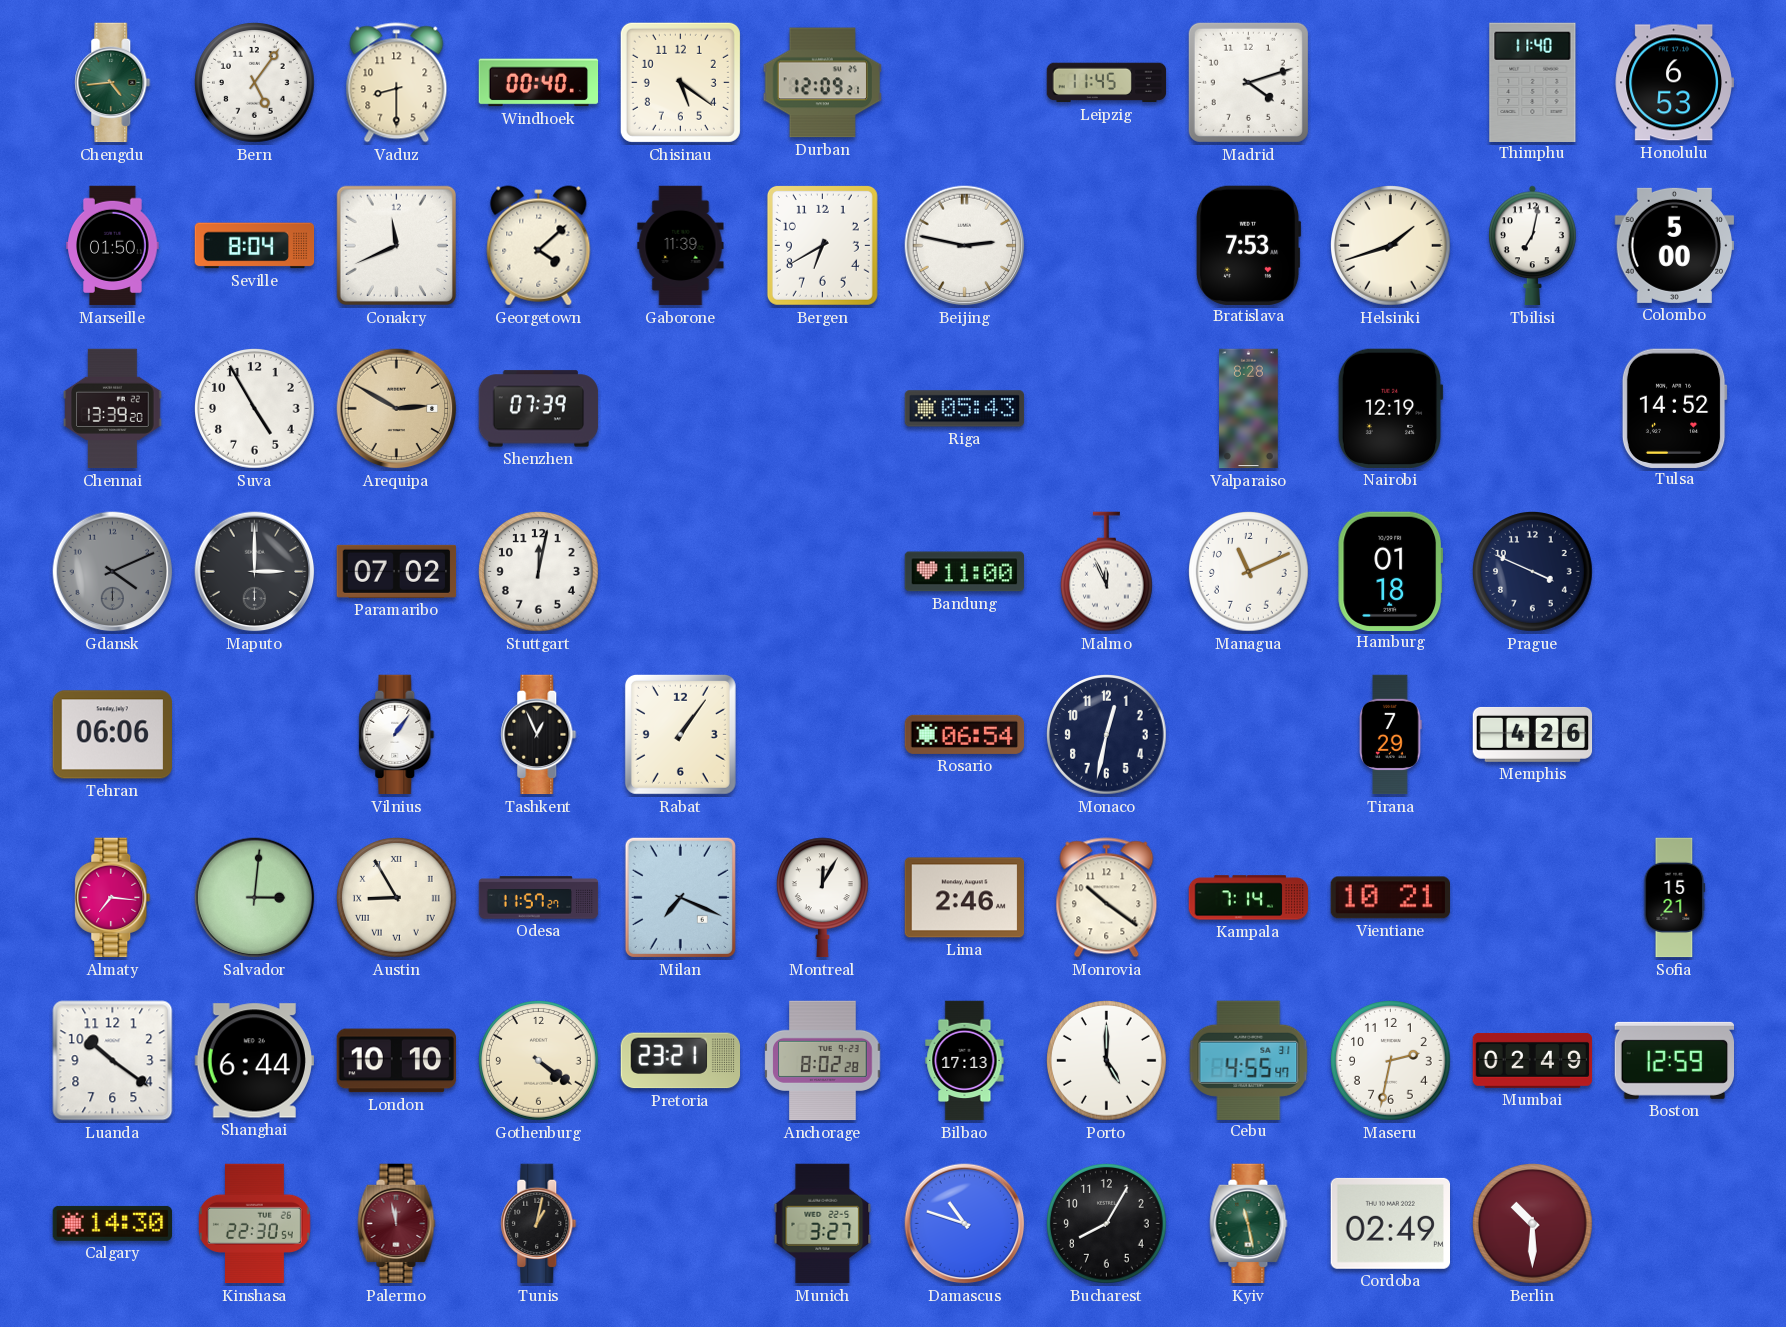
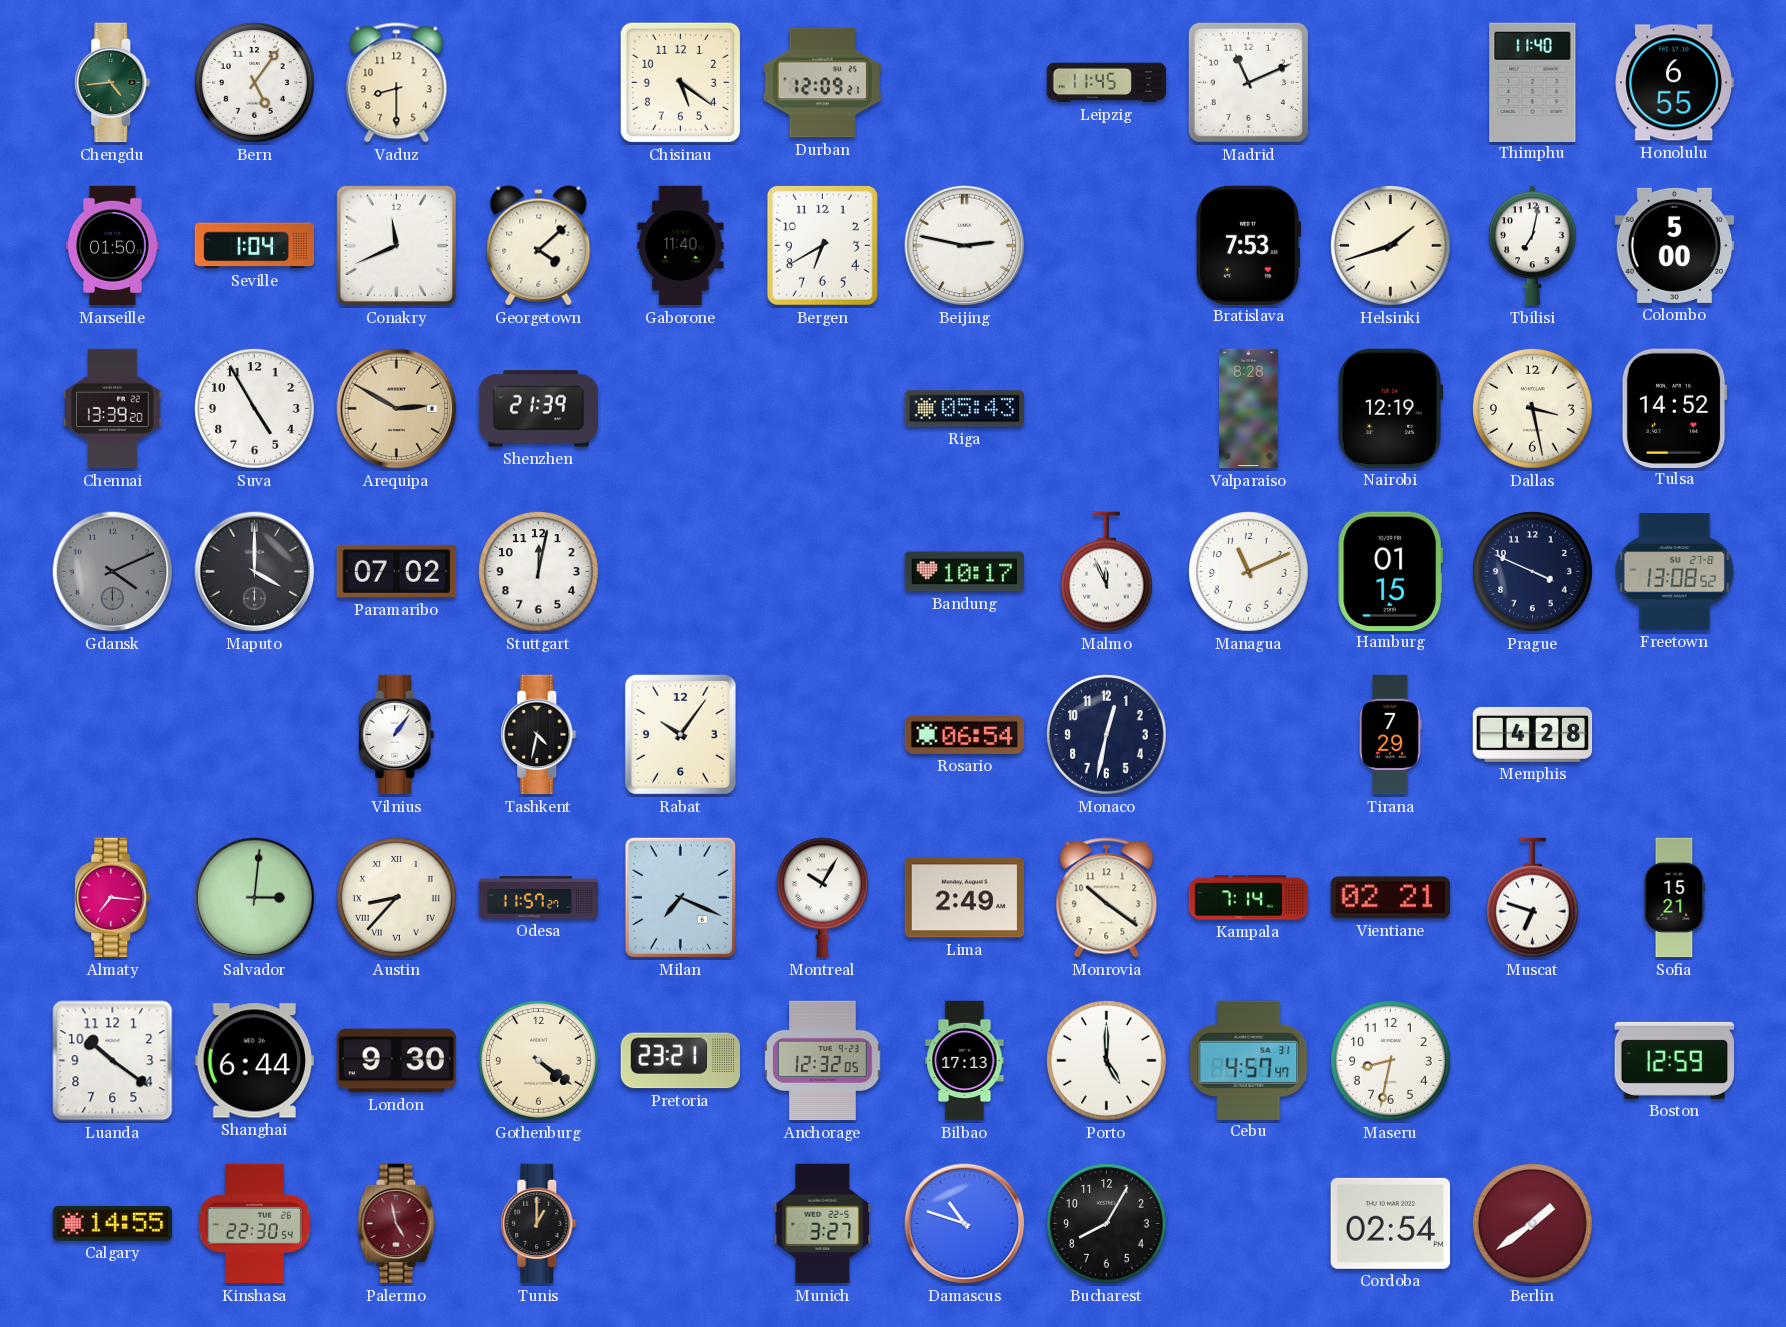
Windhoek: 00:40 -> none (539, 83)
Madrid: 4:12 -> 11:11 (1248, 82)
Honolulu: 6:53 -> 6:55 (1674, 83)
Seville: 8:04 -> 1:04 (255, 246)
Gaborone: 11:39 -> 11:40 (681, 246)
Shenzhen: 07:39 -> 21:39 (539, 409)
Dallas: none -> 3:28 (1533, 409)
Maputo: 3:00 -> 4:00 (255, 572)
Bandung: 11:00 -> 10:17 (964, 572)
Hamburg: 01:18 -> 01:15 (1391, 571)
Freetown: none -> 13:08 (1675, 572)
Tehran: 06:06 -> none (112, 735)
Tashkent: 12:56 -> 4:32 (539, 735)
Rabat: 1:06 -> 10:06 (680, 734)
Memphis: 4:26 -> 4:28 (1533, 734)
Austin: 8:55 -> 8:37 (397, 898)
Montreal: 12:05 -> 10:05 (822, 898)
Lima: 2:46 -> 2:49 (965, 898)
Vientiane: 10:21 -> 02:21 (1390, 898)
Muscat: none -> 6:48 (1532, 898)
London: 10:10 -> 9:30 (397, 1061)
Anchorage: 8:02 -> 12:32 (823, 1061)
Cebu: 4:55 -> 4:57 (1249, 1060)
Maseru: 2:32 -> 8:32 (1391, 1061)
Mumbai: 02:49 -> none (1533, 1060)
Calgary: 14:30 -> 14:55 (113, 1223)
Palermo: 11:58 -> 4:58 (397, 1224)
Tunis: 1:02 -> 1:00 (539, 1224)
Kyiv: 11:28 -> none (1249, 1224)
Cordoba: 02:49 -> 02:54 (1390, 1223)
Berlin: 10:30 -> 1:39 (1533, 1224)
